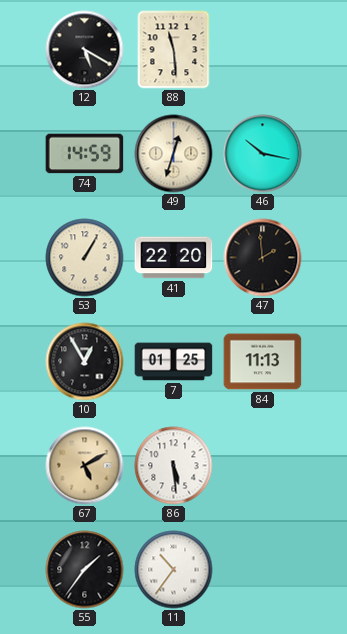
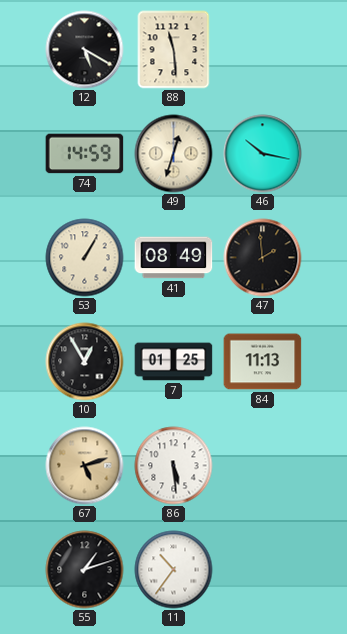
41: 22:20 -> 08:49 (174, 258)
67: 5:10 -> 5:12 (85, 466)
55: 1:36 -> 1:12 (85, 570)
